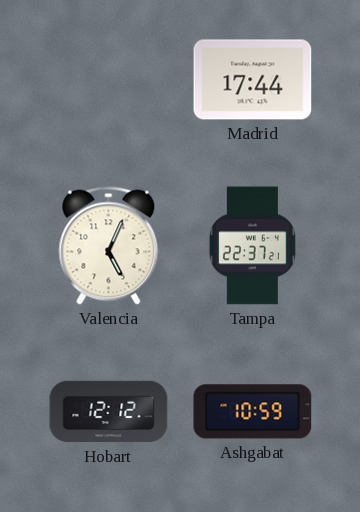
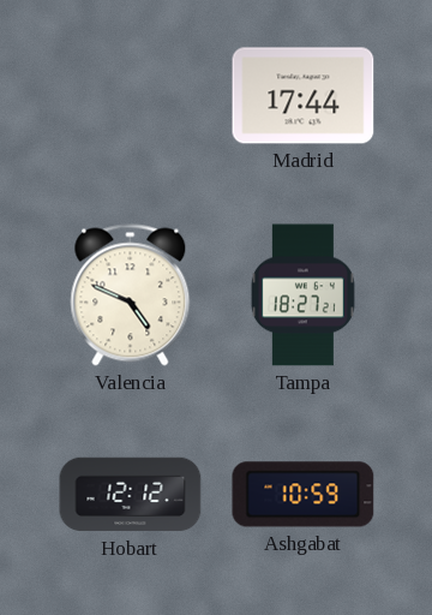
Valencia: 5:04 -> 4:49 (131, 295)
Tampa: 22:37 -> 18:27 (302, 295)
